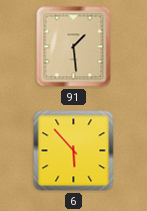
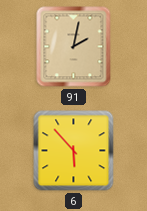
91: 1:29 -> 2:02 (74, 47)
